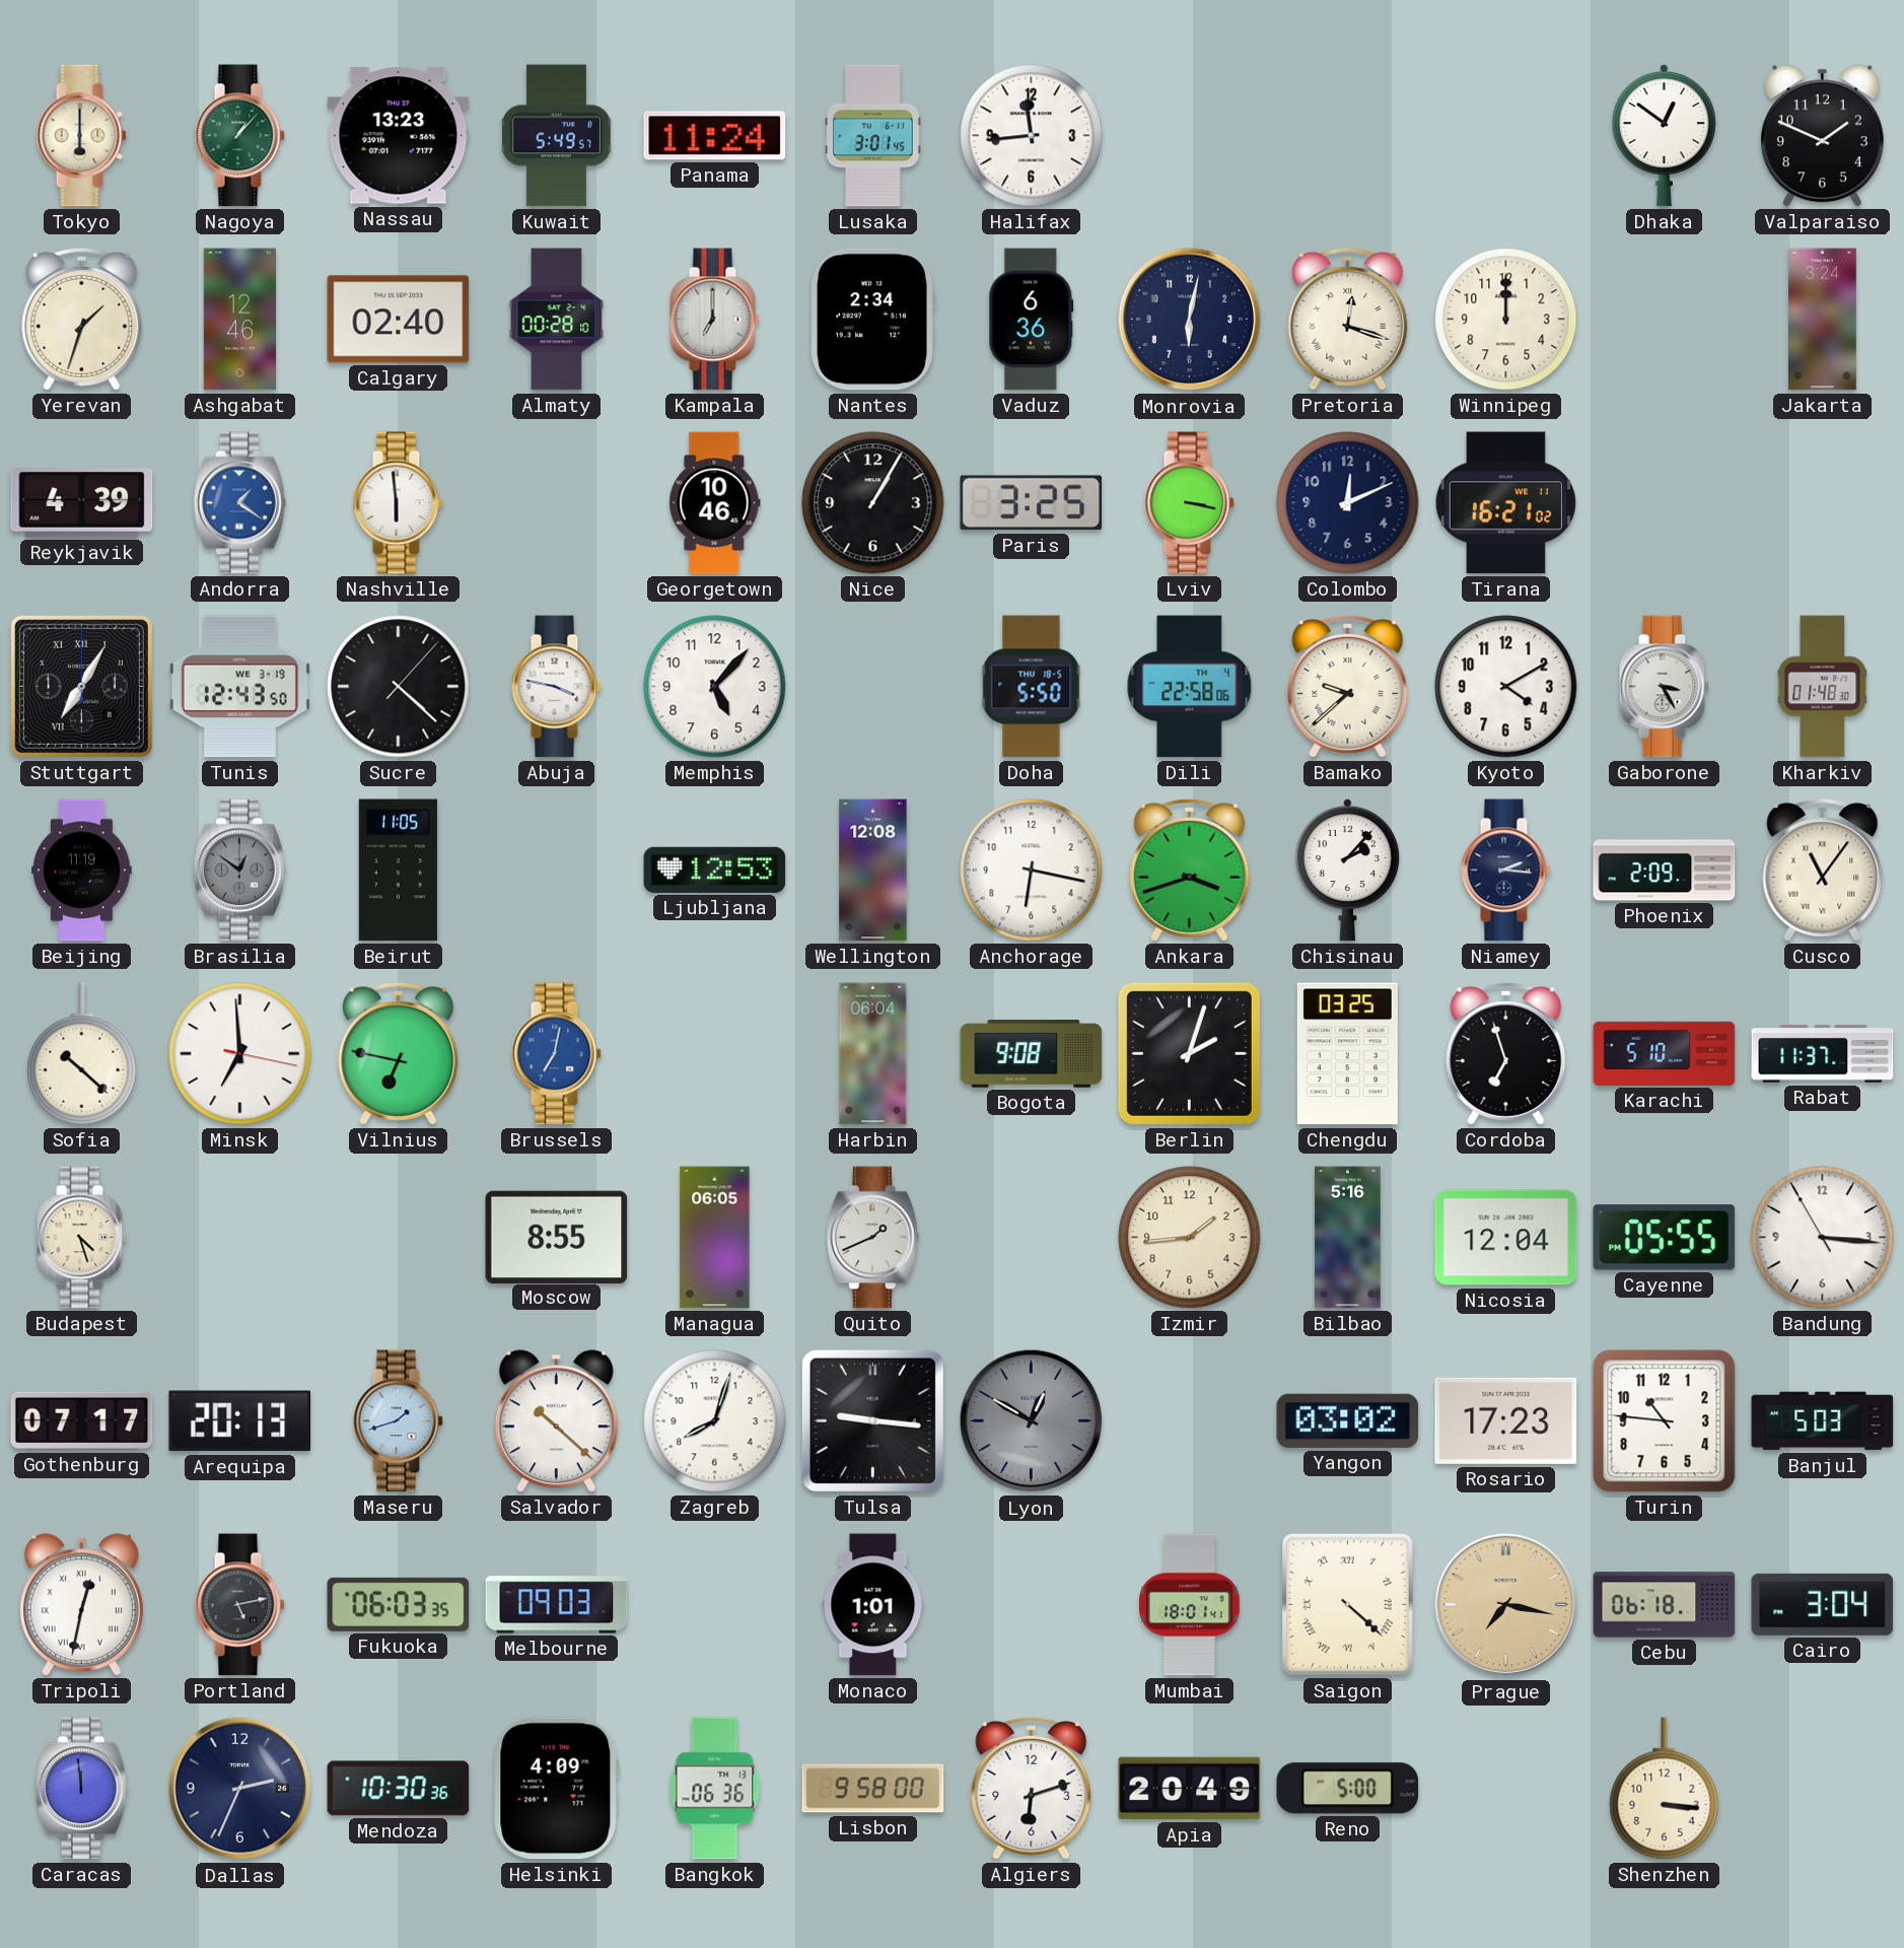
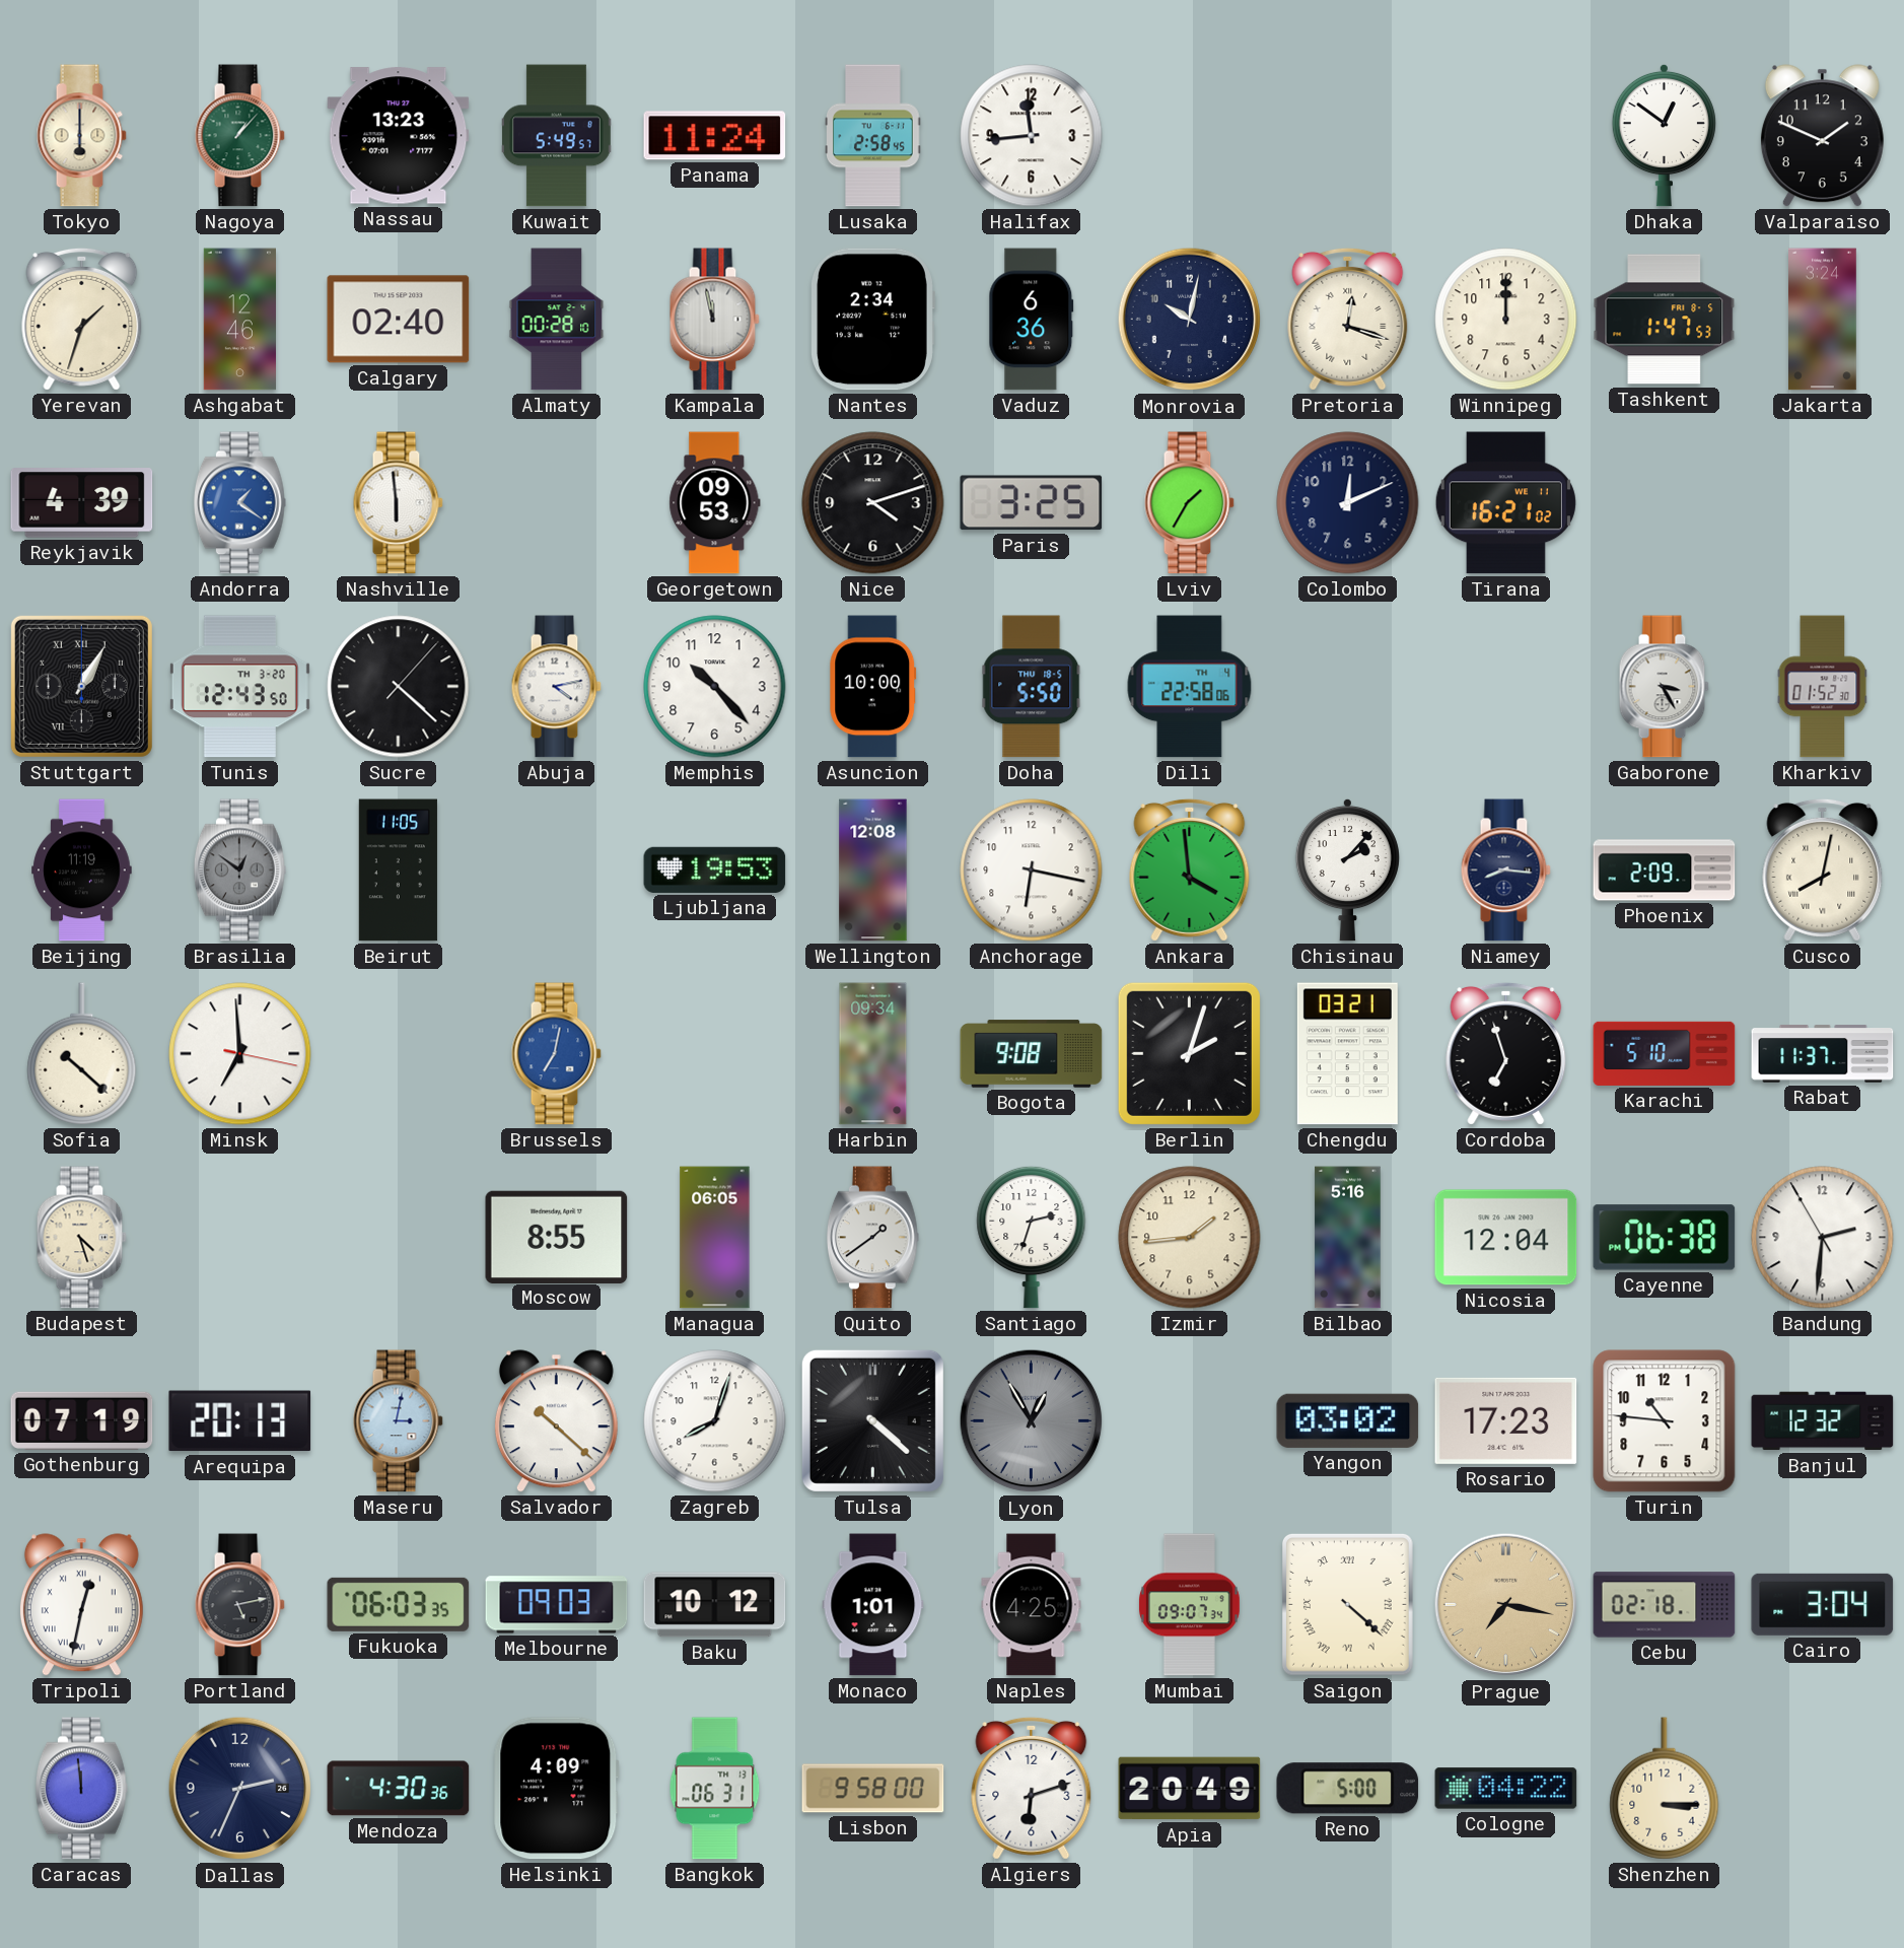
Lusaka: 3:01 -> 2:58 (873, 136)
Kampala: 7:00 -> 11:58 (714, 320)
Monrovia: 6:02 -> 10:02 (1190, 320)
Tashkent: none -> 1:47 (1665, 320)
Georgetown: 10:46 -> 09:53 (715, 503)
Nice: 1:05 -> 4:12 (873, 503)
Lviv: 3:17 -> 1:35 (1189, 503)
Stuttgart: 7:05 -> 1:05 (81, 686)
Tunis date: WE 3-19 -> TH 3-20 (239, 687)
Abuja: 3:47 -> 4:13 (556, 687)
Memphis: 5:07 -> 10:23 (715, 687)
Asuncion: none -> 10:00 (873, 687)
Bamako: 9:38 -> none (1348, 686)
Kyoto: 4:10 -> none (1506, 687)
Kharkiv: 01:48 -> 01:52 (1823, 687)
Ljubljana: 12:53 -> 19:53 (715, 869)
Ankara: 3:42 -> 3:59 (1190, 869)
Niamey: 2:16 -> 8:16 (1505, 871)
Cusco: 11:06 -> 8:02 (1823, 869)
Vilnius: 6:47 -> none (399, 1053)
Harbin: 06:04 -> 09:34 (873, 1054)
Chengdu: 03:25 -> 03:21 (1347, 1054)
Quito: 1:41 -> 1:39 (872, 1238)
Santiago: none -> 2:33 (1032, 1237)
Cayenne: 05:55 -> 06:38 (1665, 1238)
Bandung: 3:15 -> 2:30 (1823, 1238)
Gothenburg: 07:17 -> 07:19 (82, 1420)
Maseru: 1:42 -> 3:02 (398, 1421)
Tulsa: 9:16 -> 4:22 (872, 1420)
Lyon: 12:50 -> 12:55 (1032, 1421)
Banjul: 5:03 -> 12:32 (1823, 1421)
Baku: none -> 10:12 (715, 1605)
Naples: none -> 4:25 (1032, 1605)
Mumbai: 18:01 -> 09:07 (1189, 1605)
Cebu: 06:18 -> 02:18 (1665, 1605)
Mendoza: 10:30 -> 4:30 (399, 1789)
Bangkok: 06:36 -> 06:31 (715, 1789)
Cologne: none -> 04:22 (1506, 1789)
Shenzhen: 3:16 -> 3:15 (1665, 1789)
